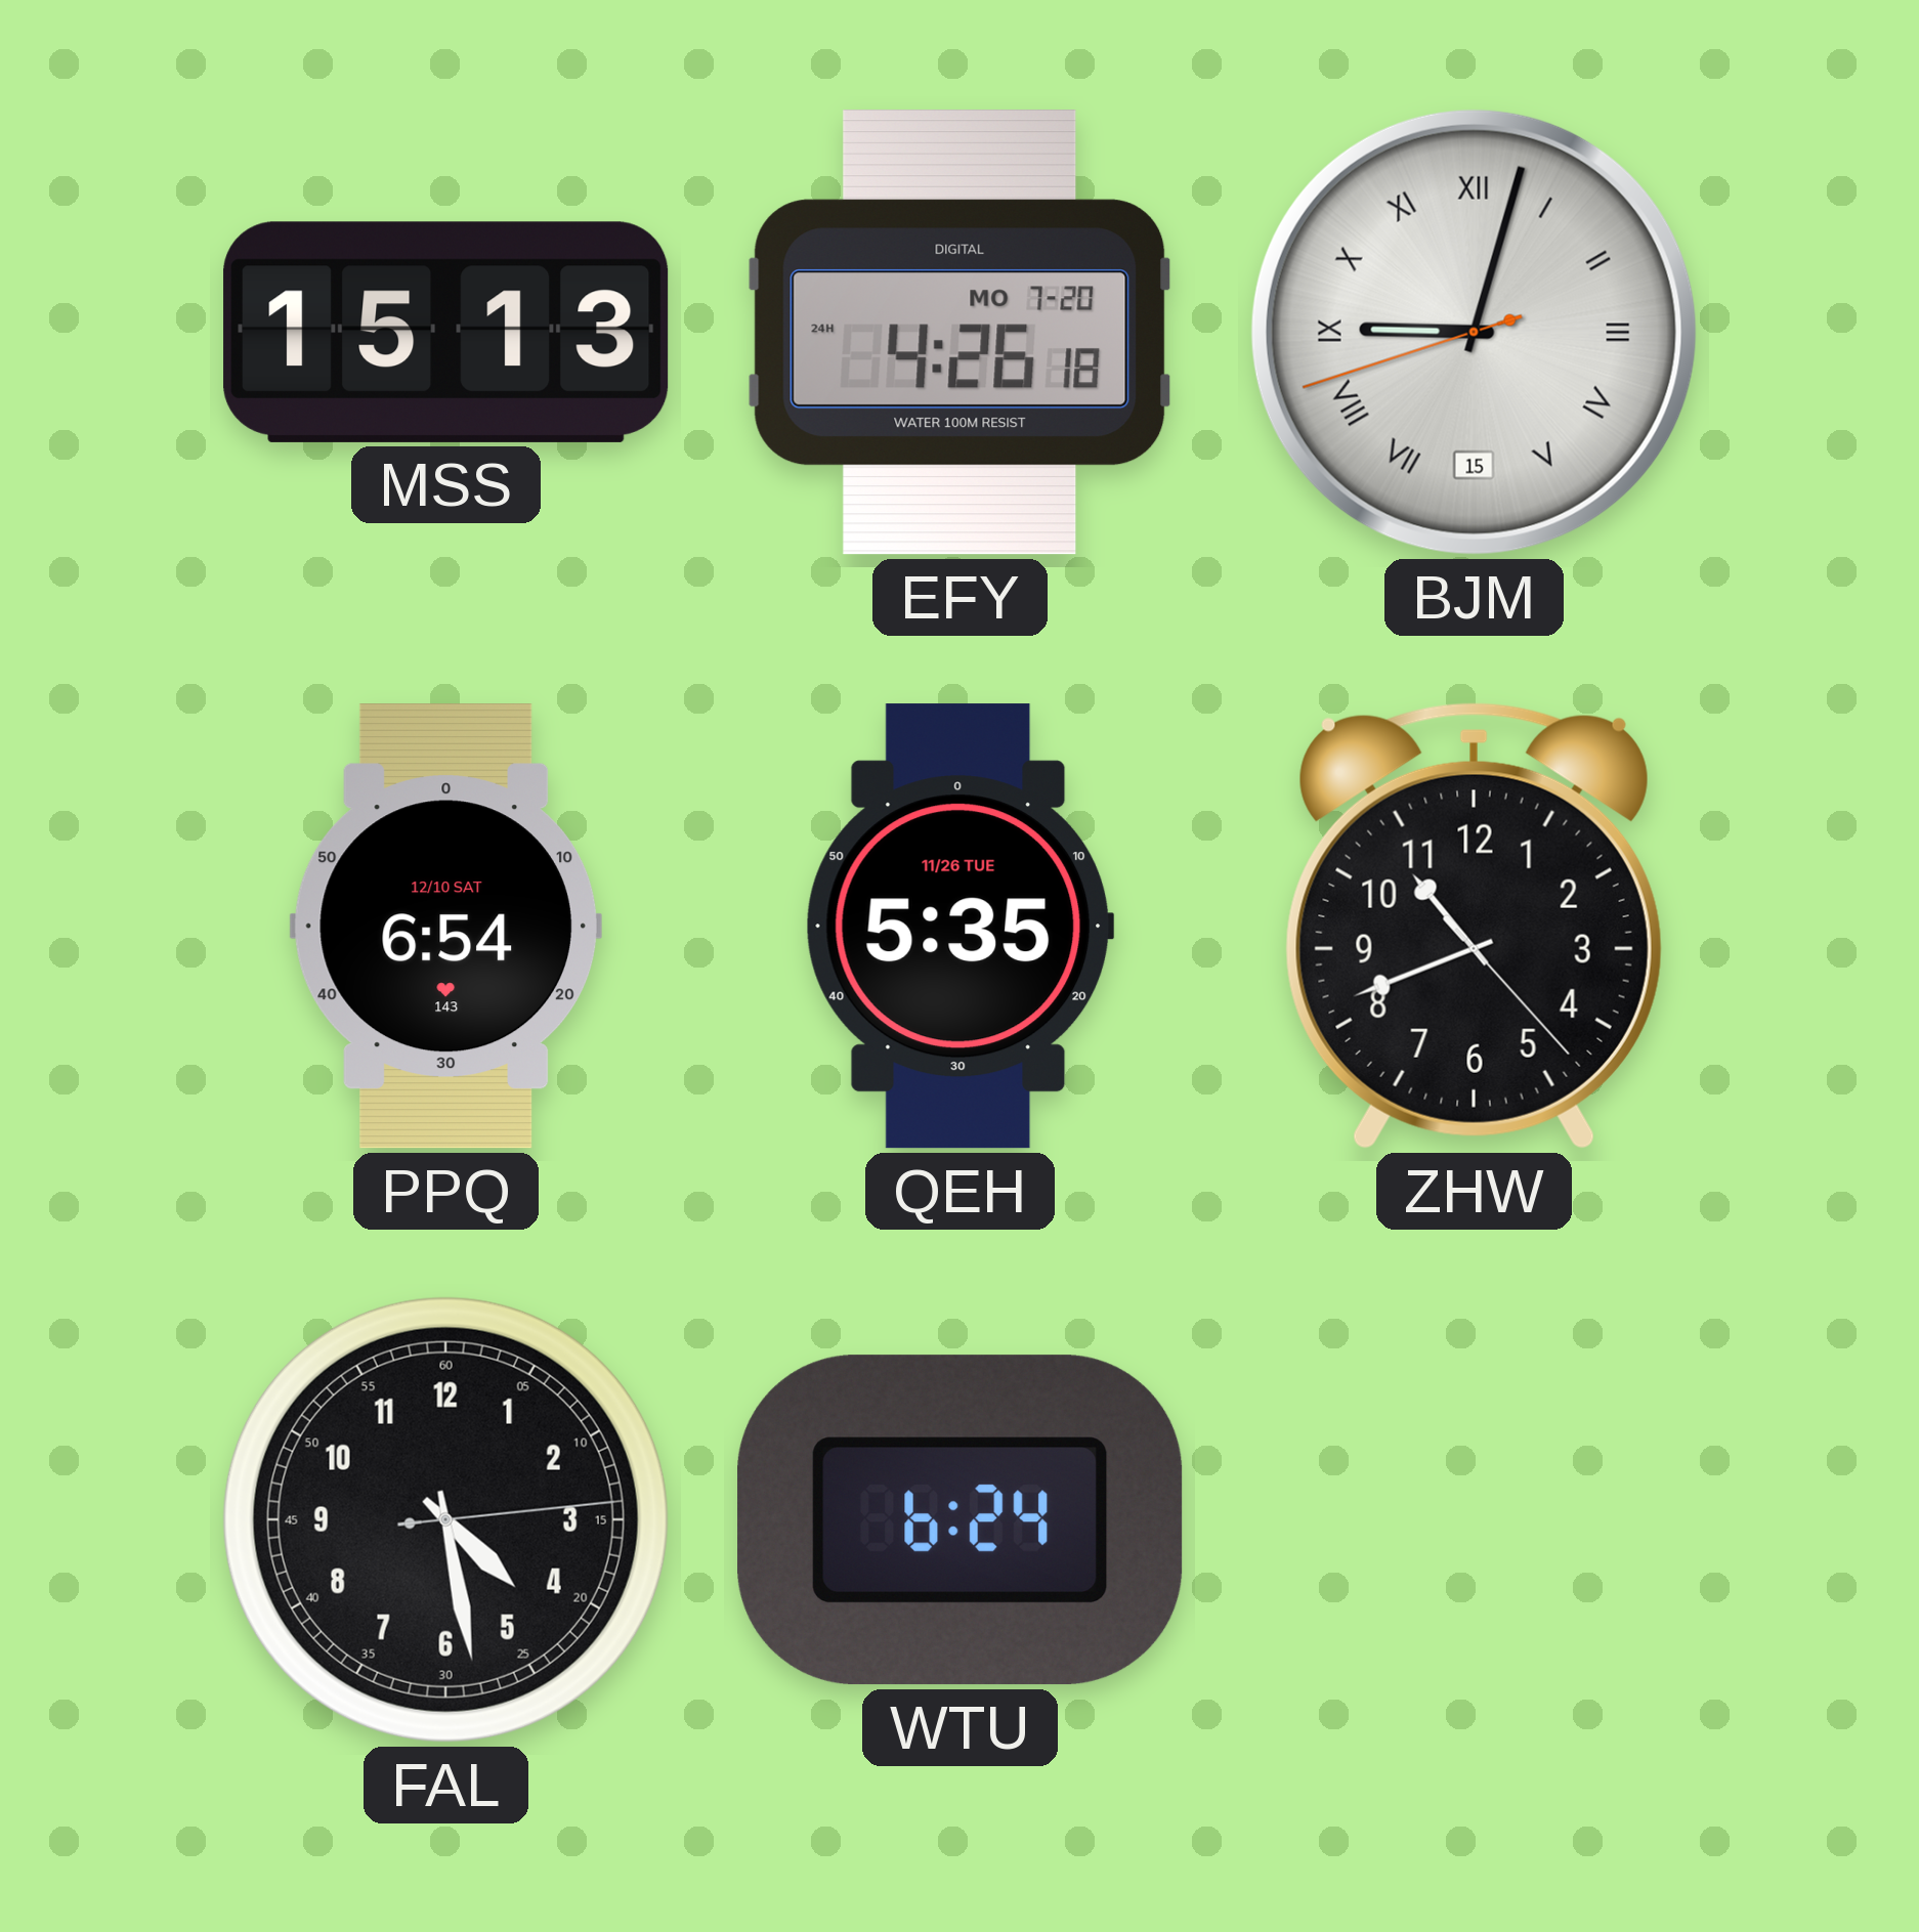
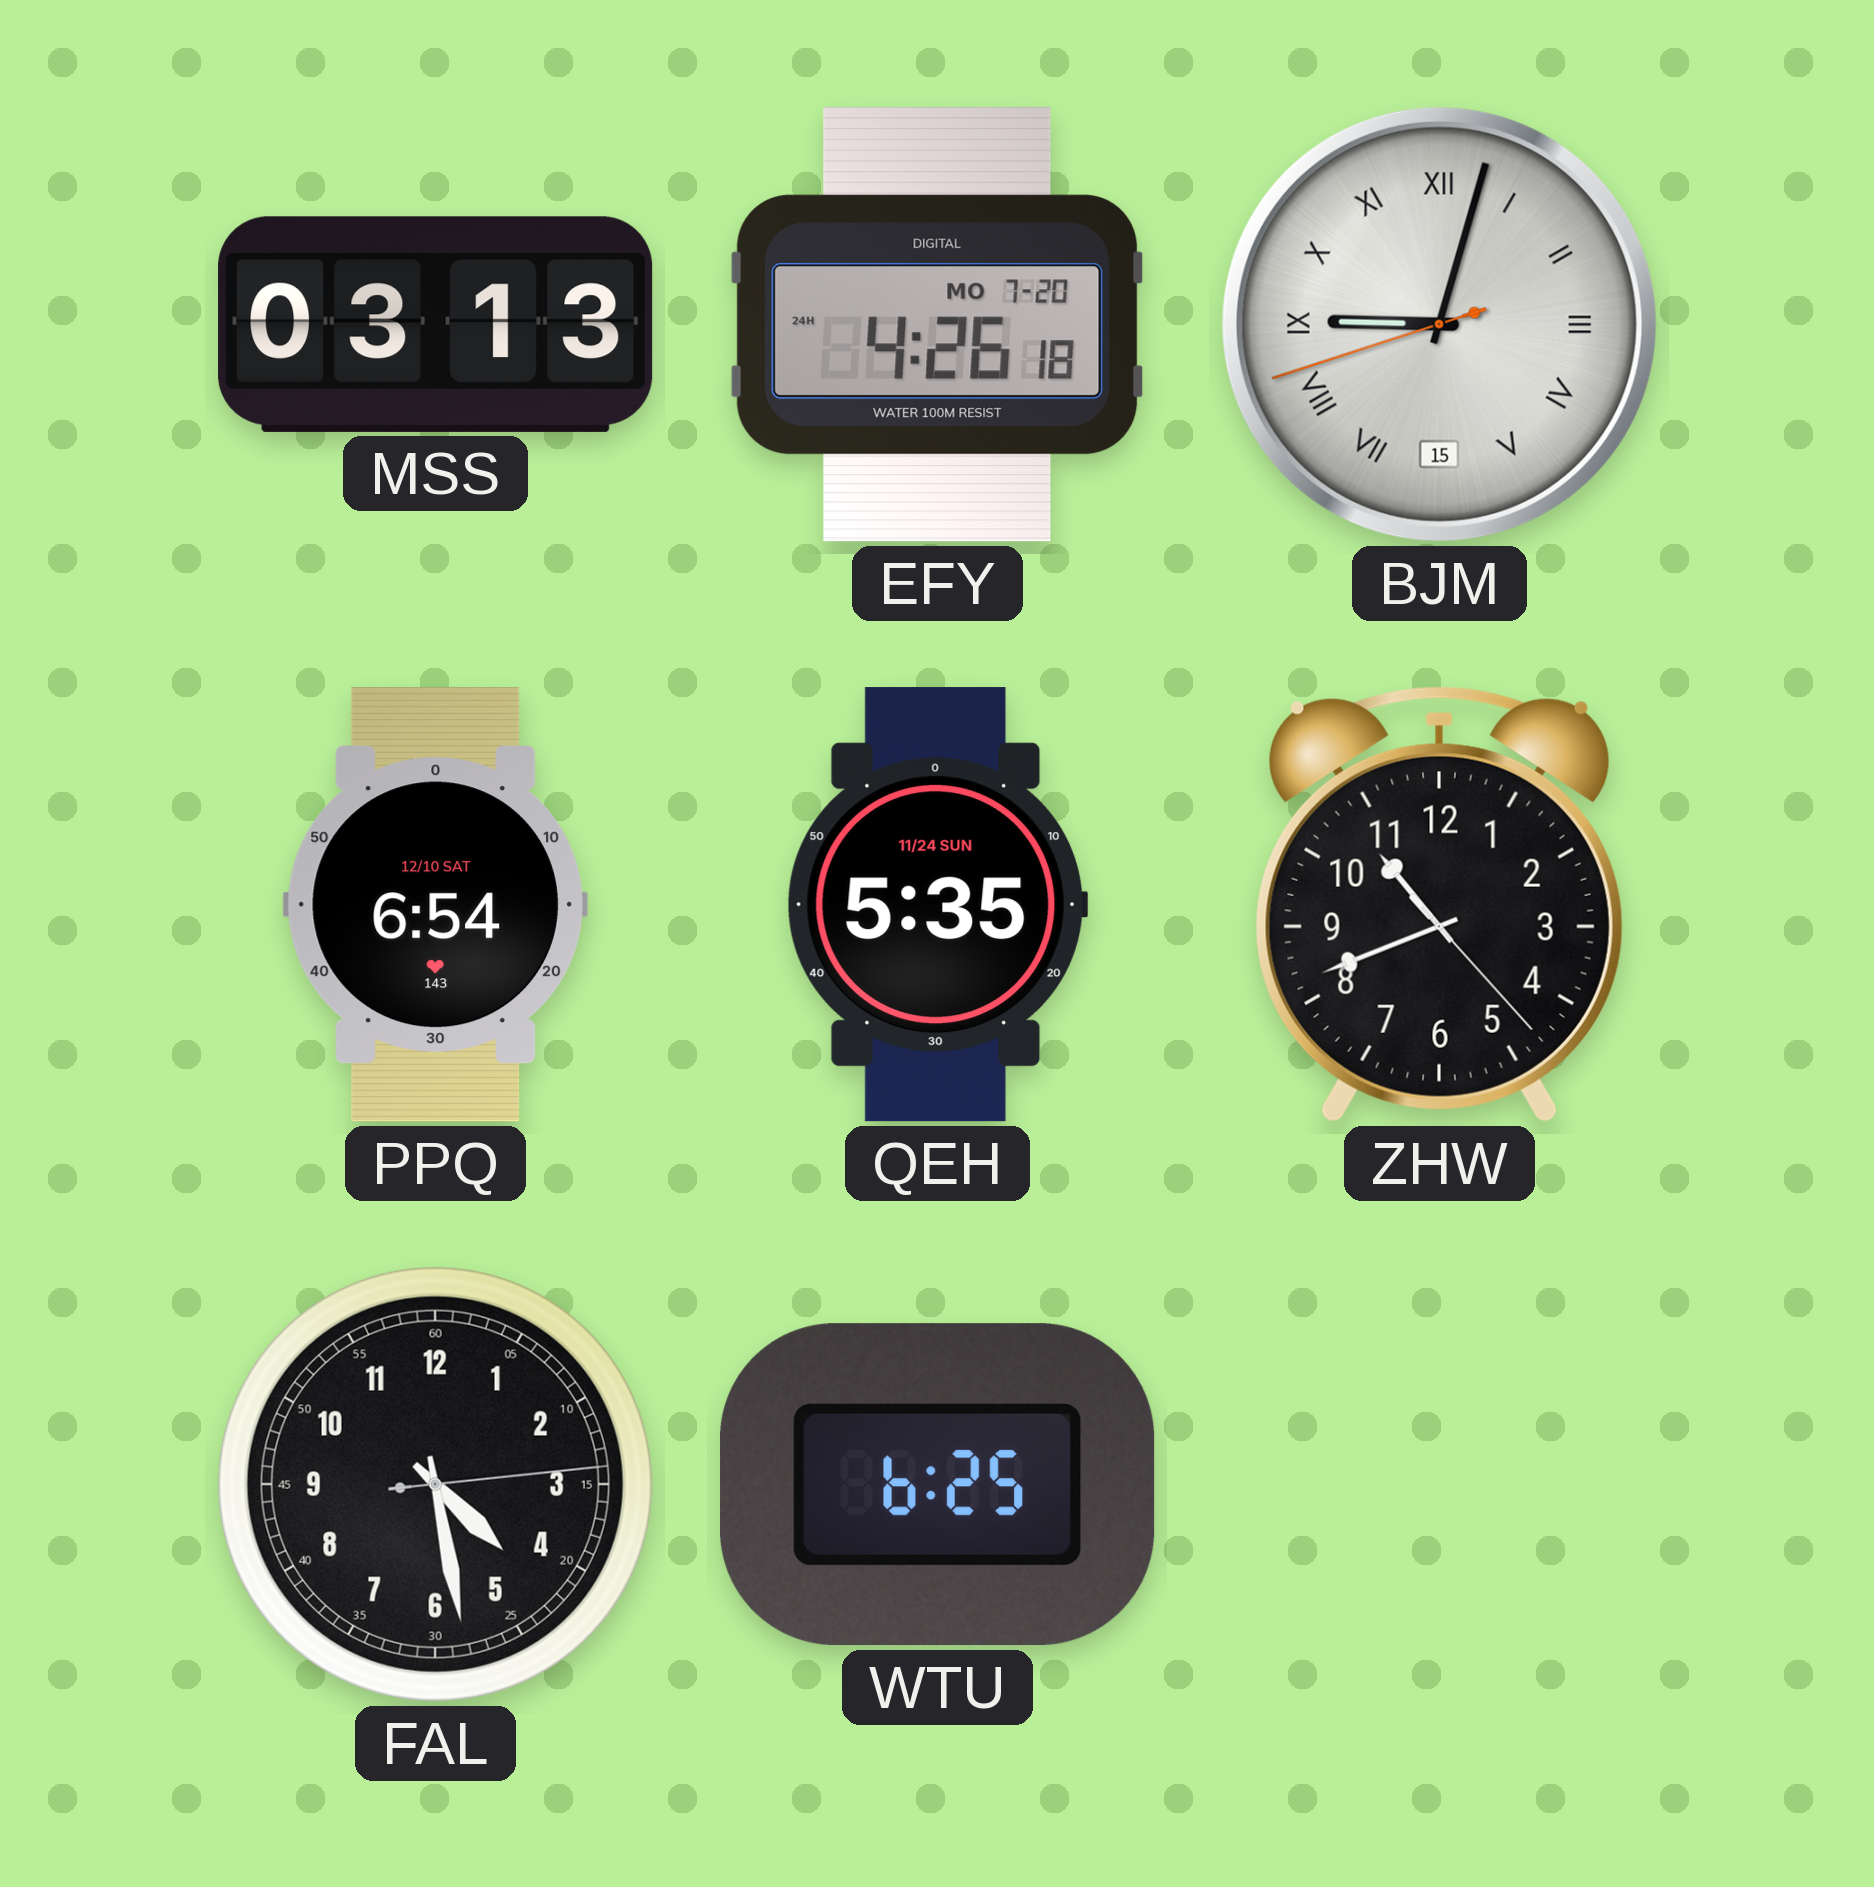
MSS: 15:13 -> 03:13 (436, 324)
QEH date: 11/26 TUE -> 11/24 SUN (937, 905)
WTU: 6:24 -> 6:25 (938, 1485)
